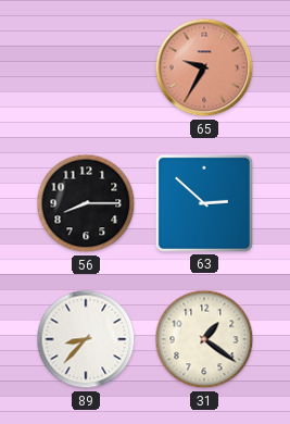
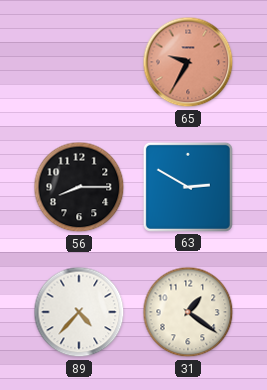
63: 2:52 -> 2:50 (188, 187)
89: 8:37 -> 4:37 (79, 312)
